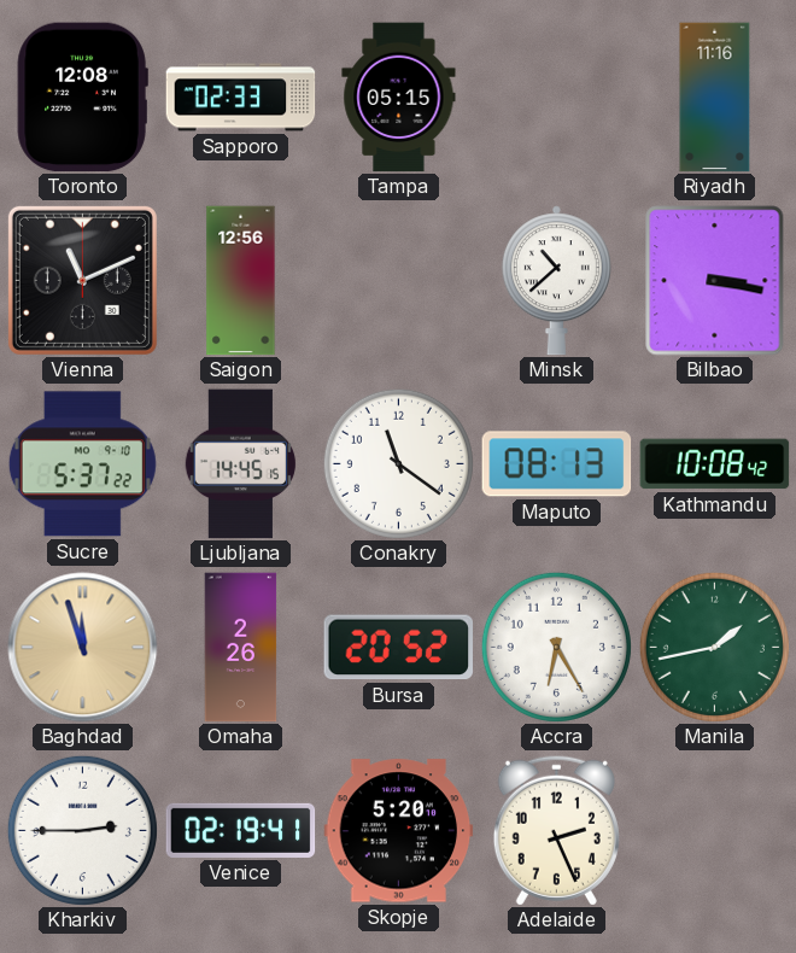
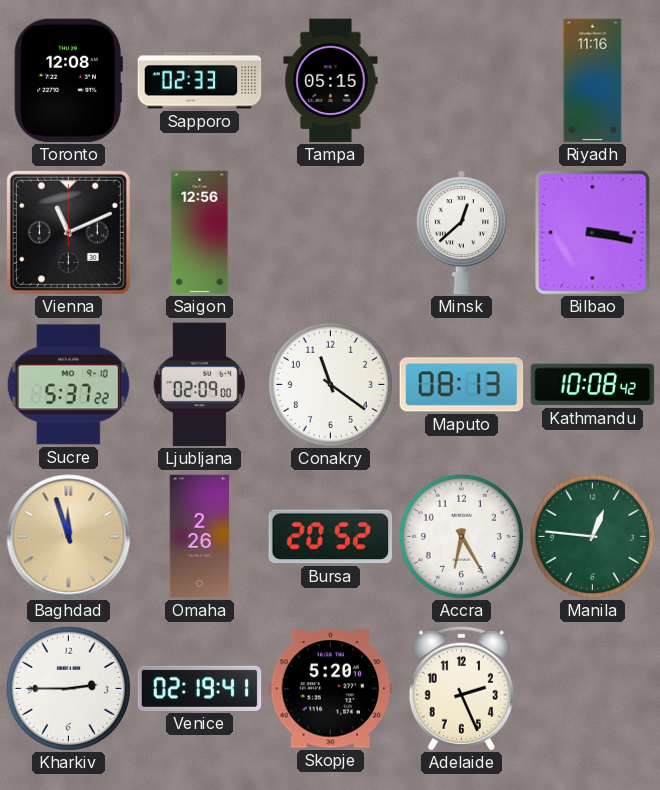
Minsk: 10:38 -> 12:38 (461, 233)
Ljubljana: 14:45 -> 02:09 (199, 385)
Manila: 1:43 -> 12:46 (592, 536)
